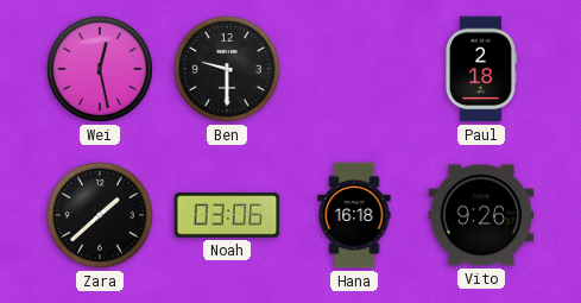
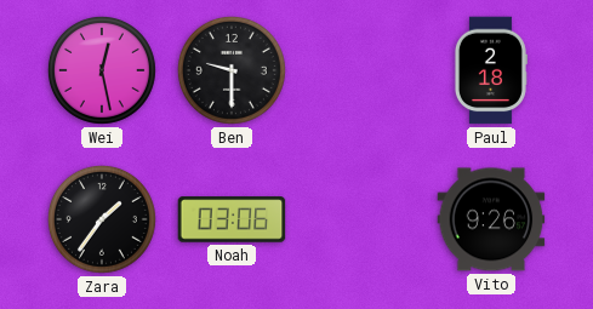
Zara: 1:38 -> 1:36 (102, 219)
Hana: 16:18 -> none (354, 215)
